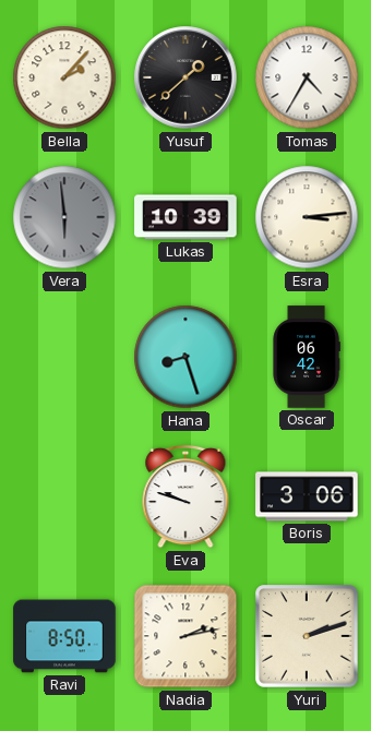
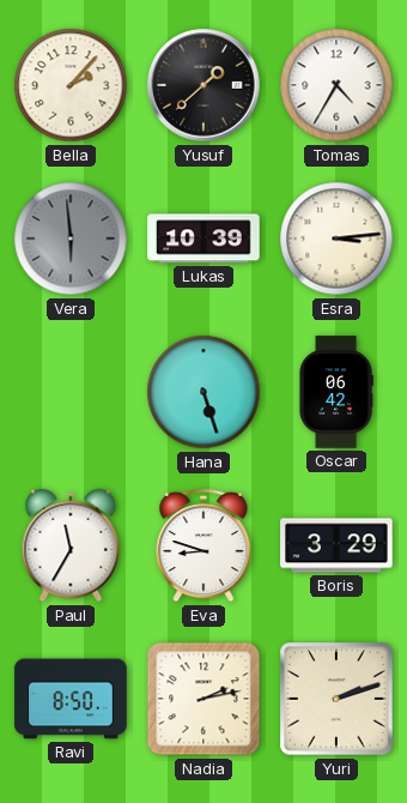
Hana: 8:27 -> 5:27 (203, 392)
Paul: none -> 11:35 (71, 545)
Eva: 9:48 -> 8:48 (203, 545)
Boris: 3:06 -> 3:29 (336, 545)
